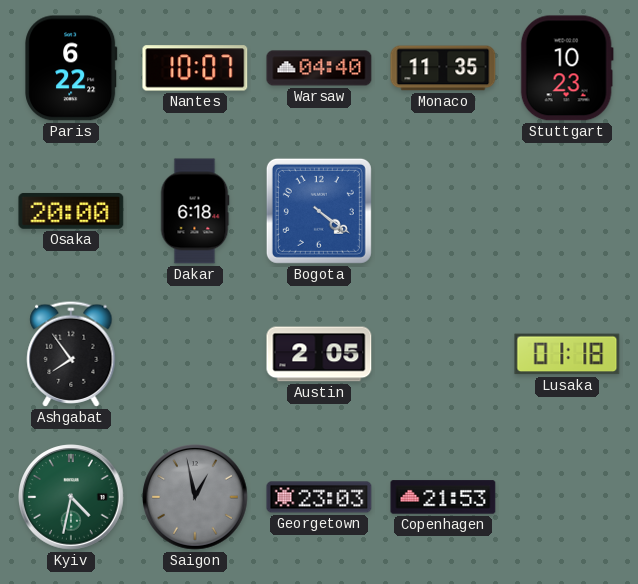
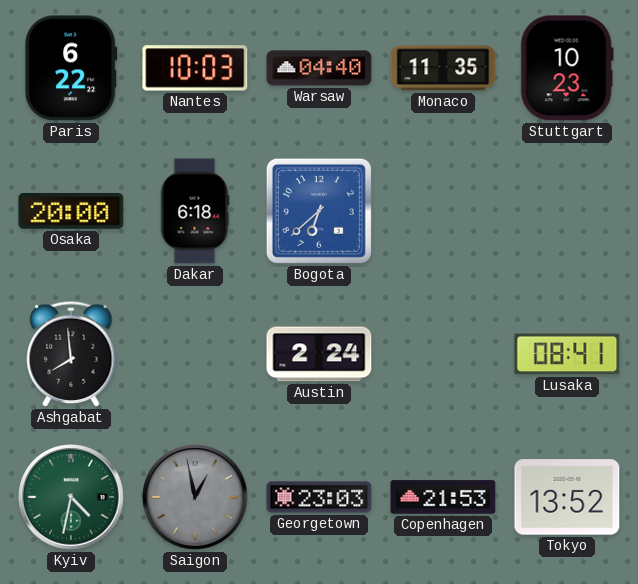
Nantes: 10:07 -> 10:03 (195, 68)
Bogota: 4:21 -> 6:38 (319, 211)
Ashgabat: 7:54 -> 7:59 (71, 354)
Austin: 2:05 -> 2:24 (319, 354)
Lusaka: 01:18 -> 08:41 (567, 354)
Tokyo: none -> 13:52 (567, 497)
